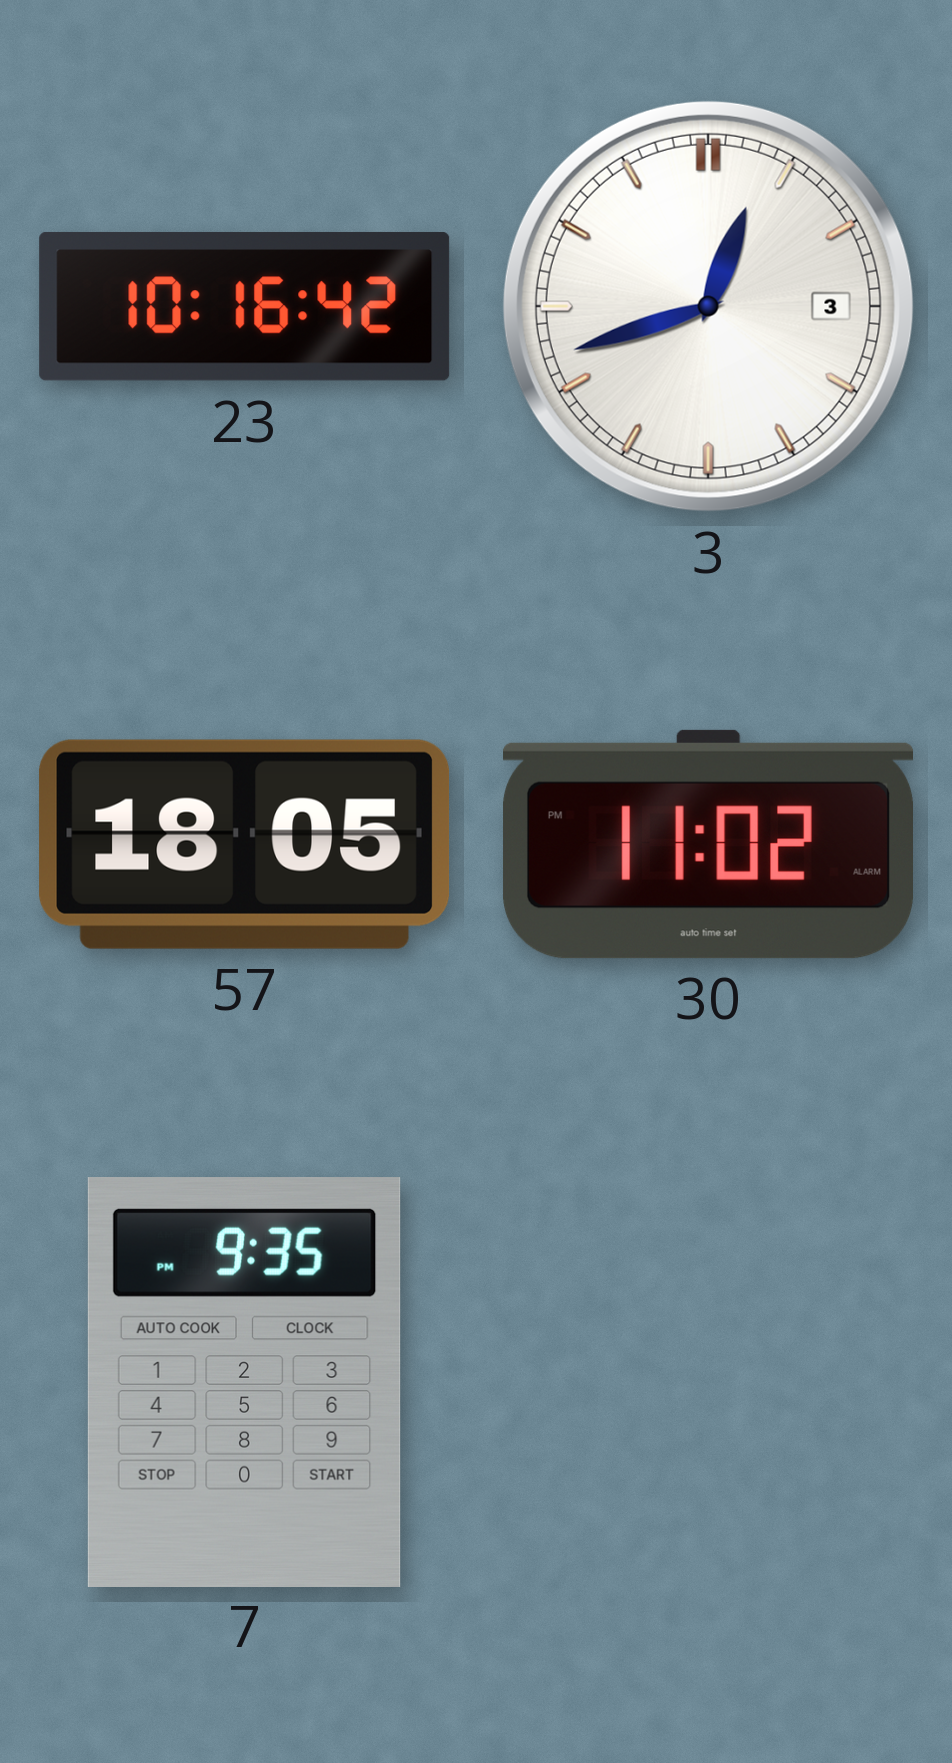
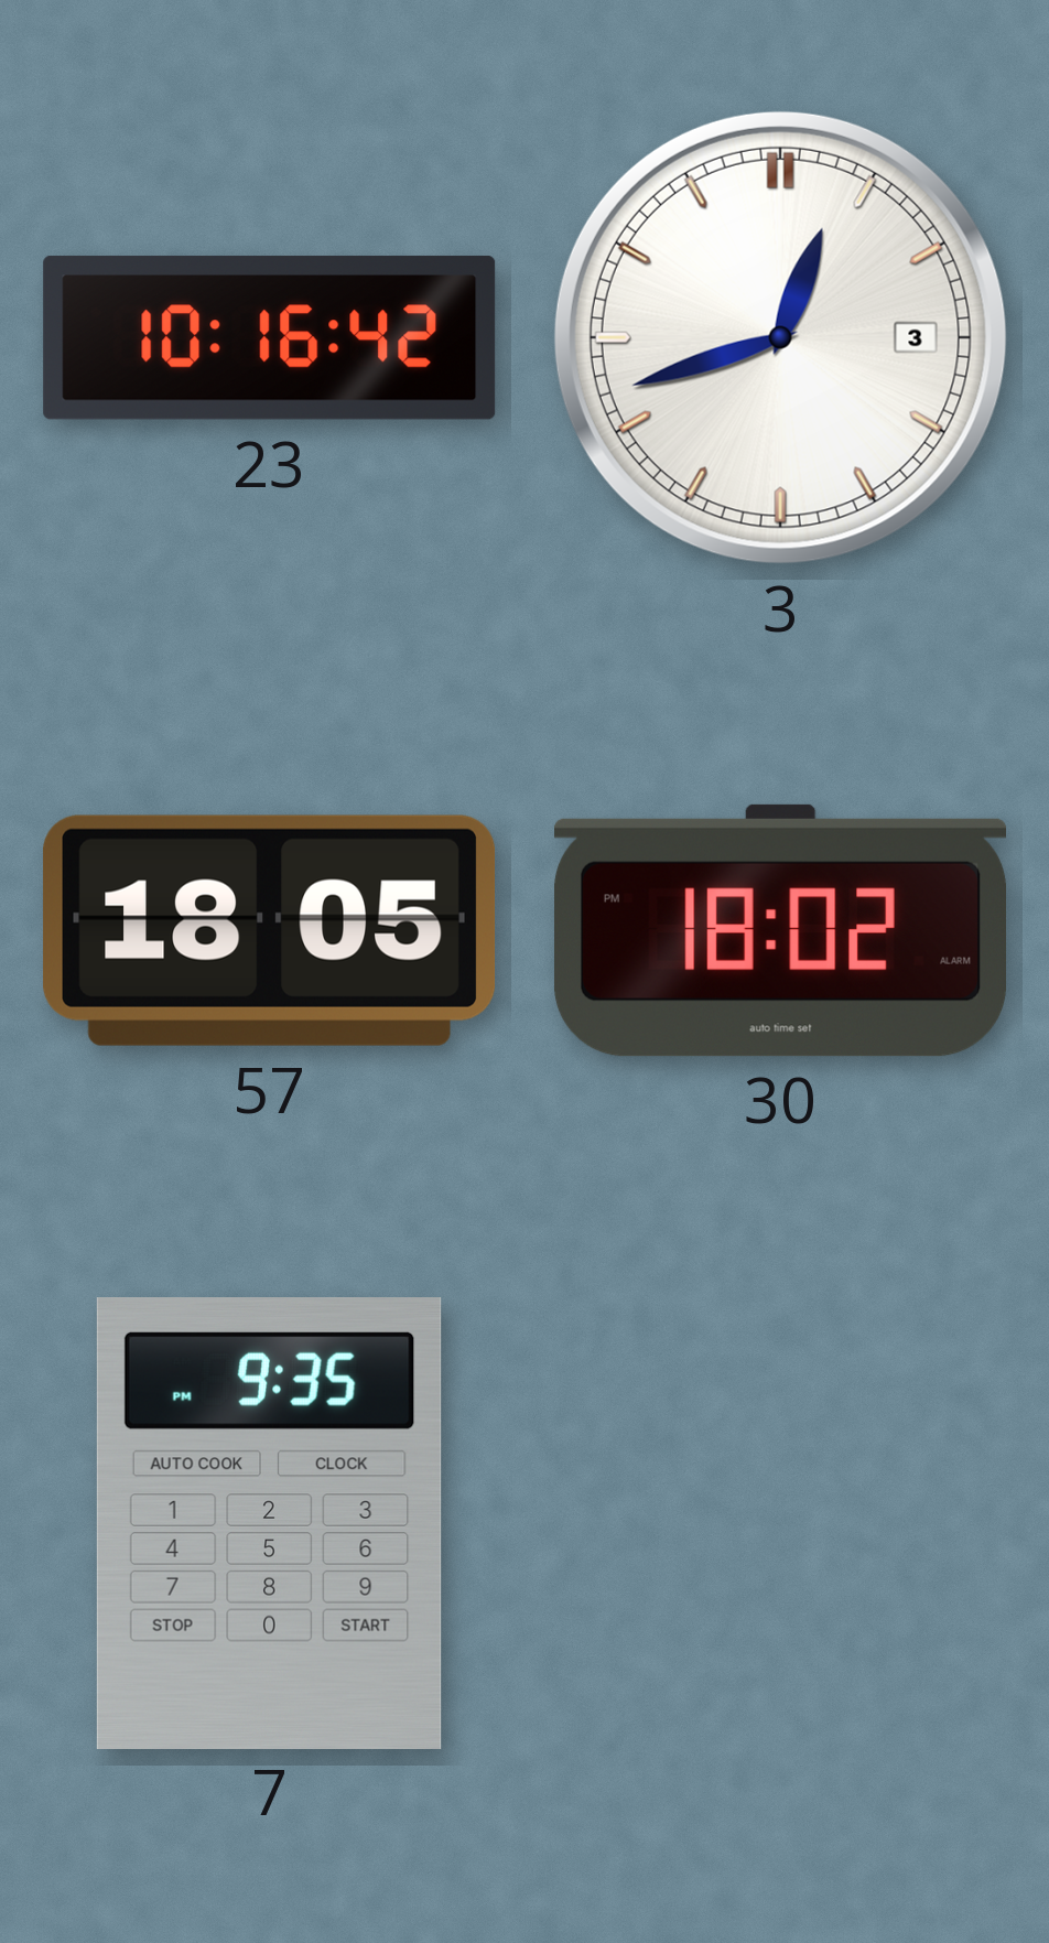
30: 11:02 -> 18:02 (780, 930)
